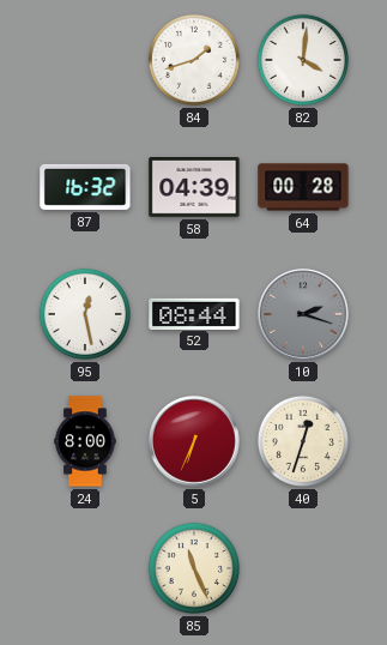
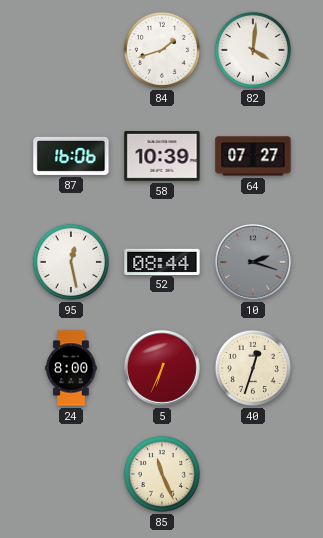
87: 16:32 -> 16:06 (71, 156)
58: 04:39 -> 10:39 (162, 157)
64: 00:28 -> 07:27 (253, 156)
